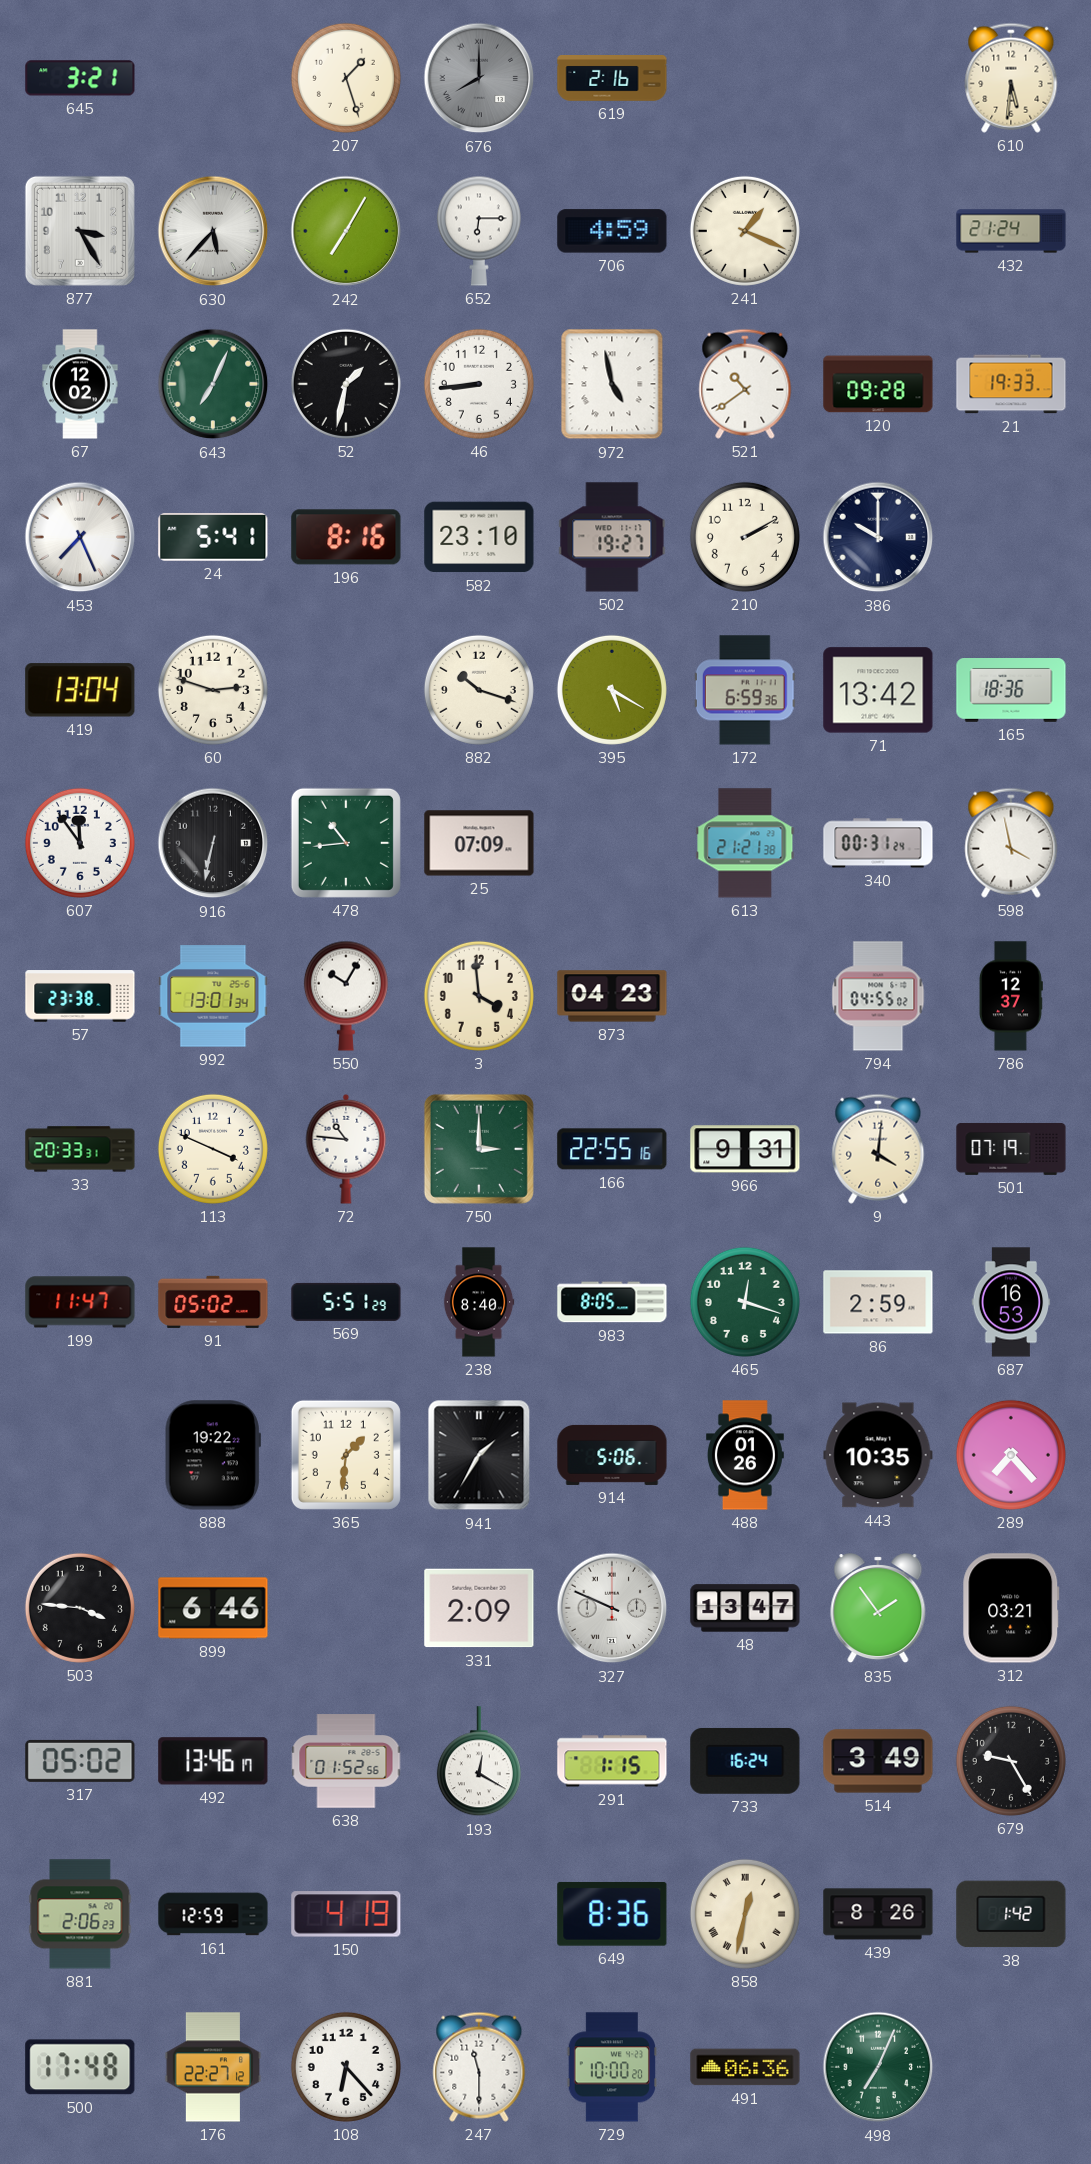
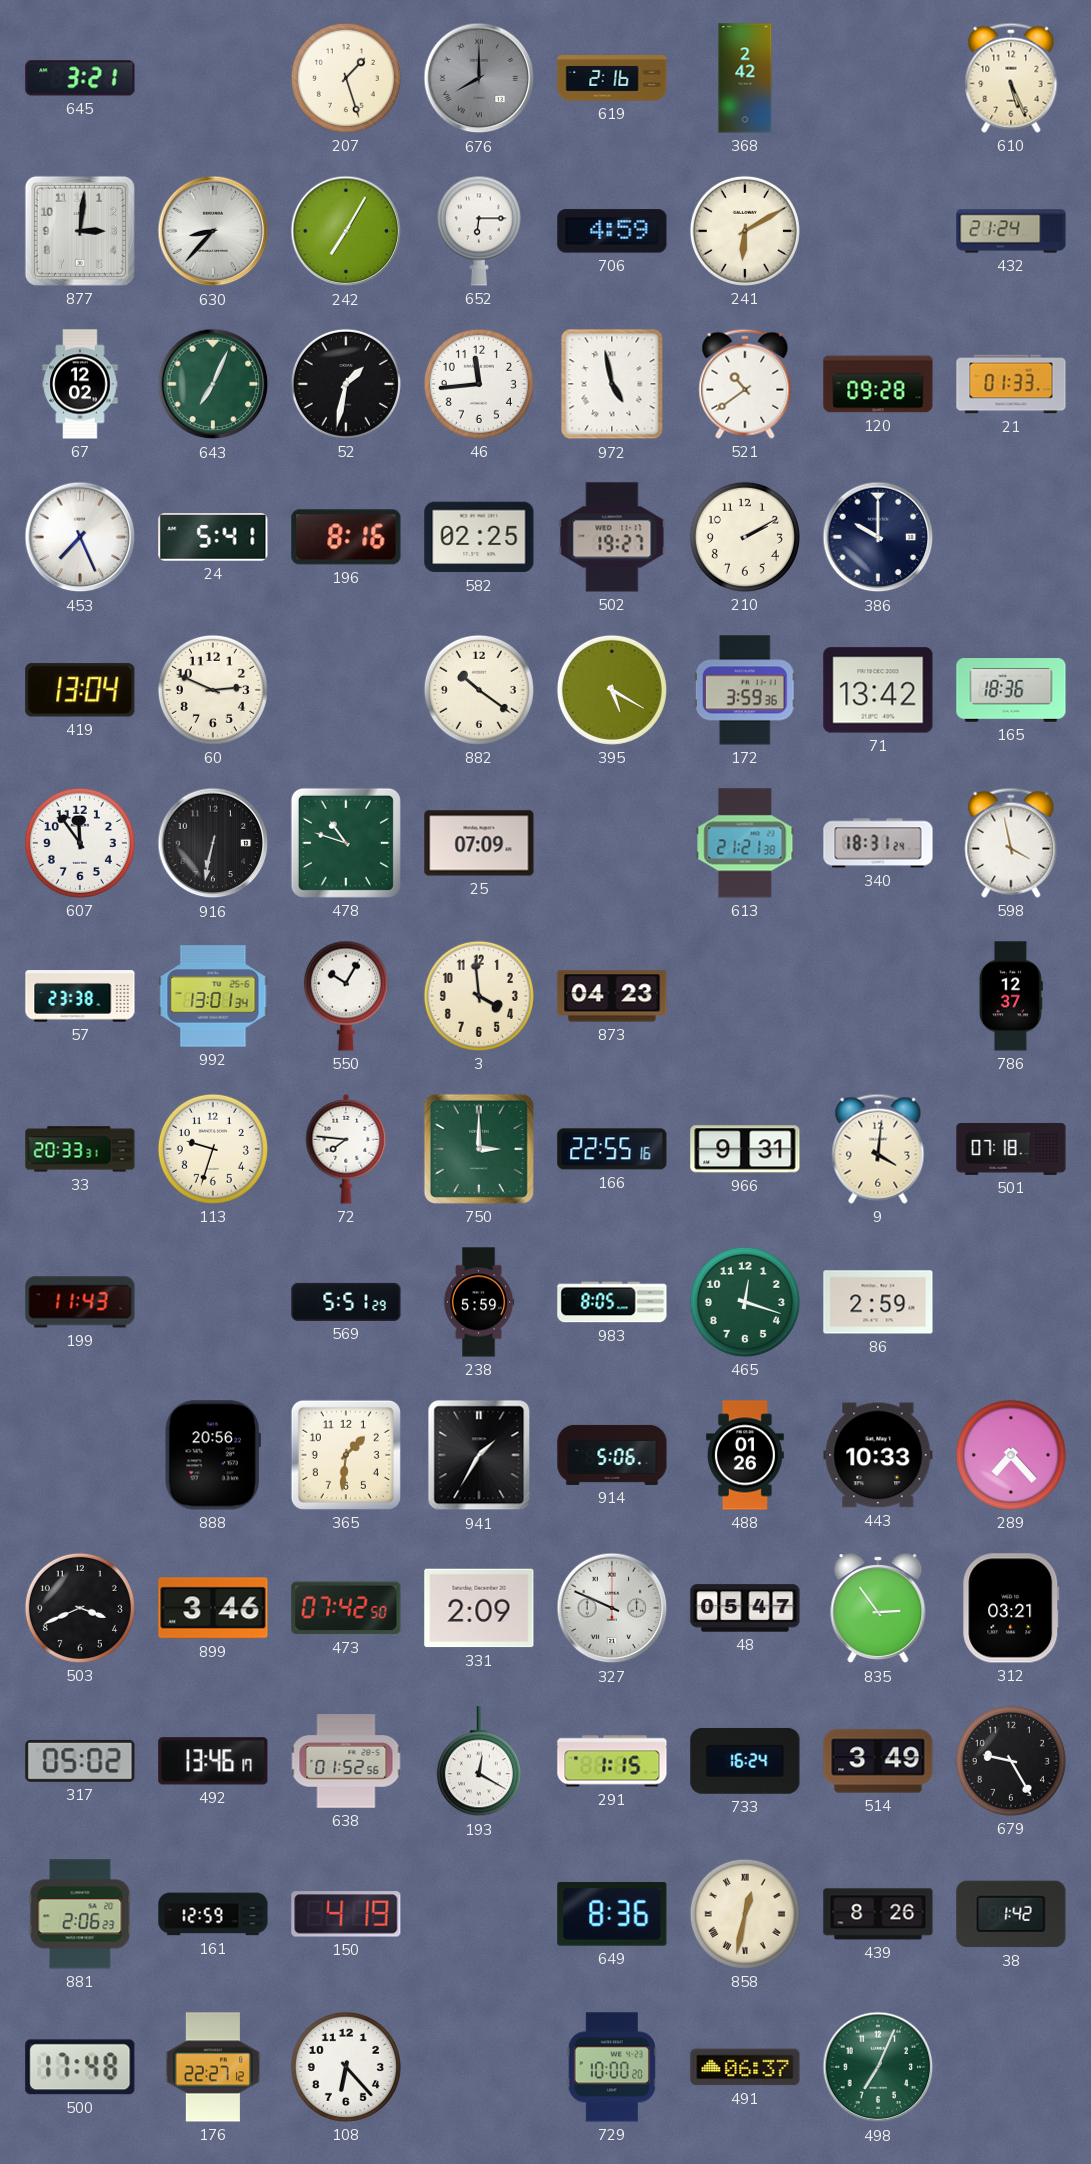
368: none -> 2:42 (745, 78)
610: 5:31 -> 5:26 (1011, 78)
877: 3:25 -> 3:01 (80, 231)
630: 5:37 -> 8:37 (213, 231)
241: 1:19 -> 6:10 (745, 231)
46: 8:44 -> 11:44 (479, 384)
21: 19:33 -> 01:33 (1011, 384)
582: 23:10 -> 02:25 (479, 537)
60: 2:48 -> 2:49 (213, 690)
882: 10:18 -> 10:21 (479, 690)
172: 6:59 -> 3:59 (745, 690)
478: 10:44 -> 10:48 (346, 843)
340: 00:31 -> 18:31 (878, 843)
794: 04:55 -> none (878, 996)
113: 3:49 -> 9:33 (213, 1149)
72: 10:46 -> 7:46 (346, 1150)
501: 07:19 -> 07:18 (1011, 1149)
199: 11:47 -> 11:43 (80, 1302)
91: 05:02 -> none (213, 1302)
238: 8:40 -> 5:59 (479, 1302)
687: 16:53 -> none (1011, 1302)
888: 19:22 -> 20:56 (213, 1455)
443: 10:35 -> 10:33 (878, 1455)
503: 3:46 -> 3:41 (80, 1608)
899: 6:46 -> 3:46 (213, 1608)
473: none -> 07:42 (346, 1608)
48: 13:47 -> 05:47 (745, 1608)
835: 1:54 -> 2:54 (878, 1609)
247: 11:30 -> none (479, 2067)
491: 06:36 -> 06:37 (745, 2067)
